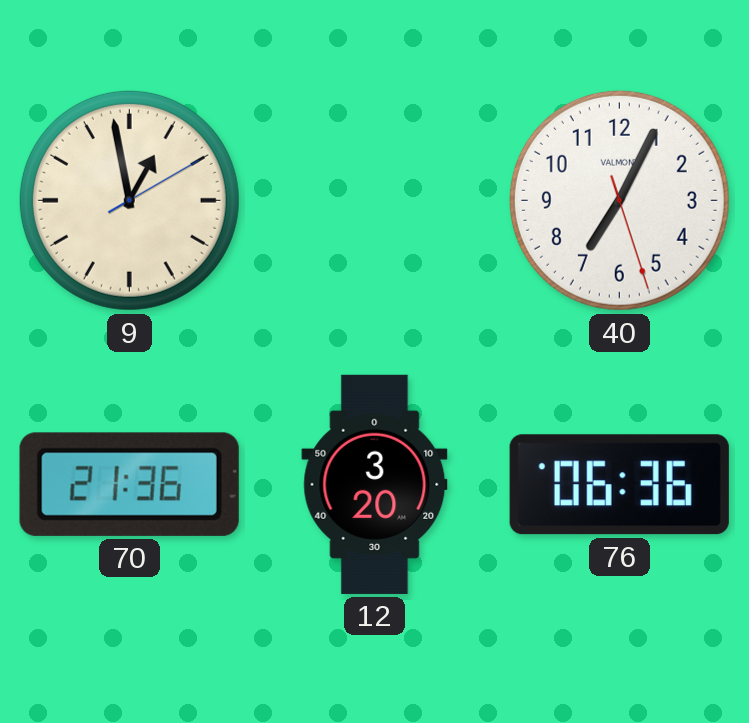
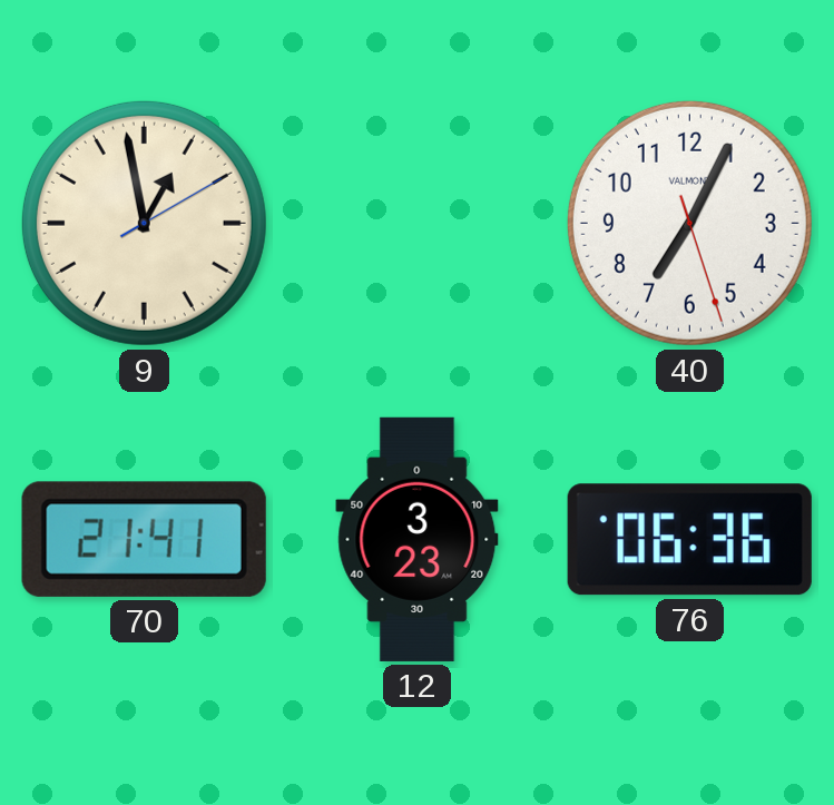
70: 21:36 -> 21:41 (144, 539)
12: 3:20 -> 3:23 (418, 539)
